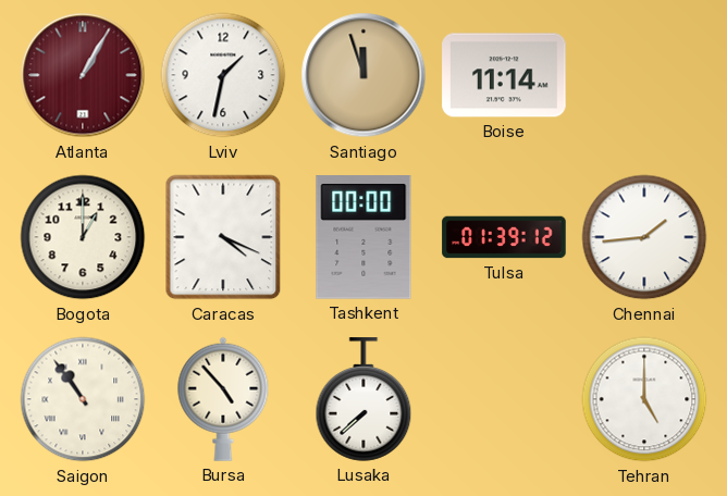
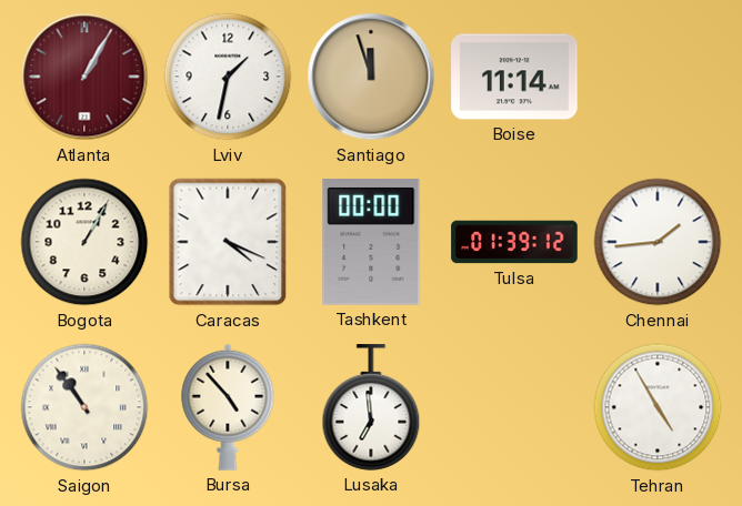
Bogota: 1:00 -> 1:05 (84, 242)
Lusaka: 7:38 -> 6:59 (371, 407)
Tehran: 5:00 -> 4:55 (658, 407)
